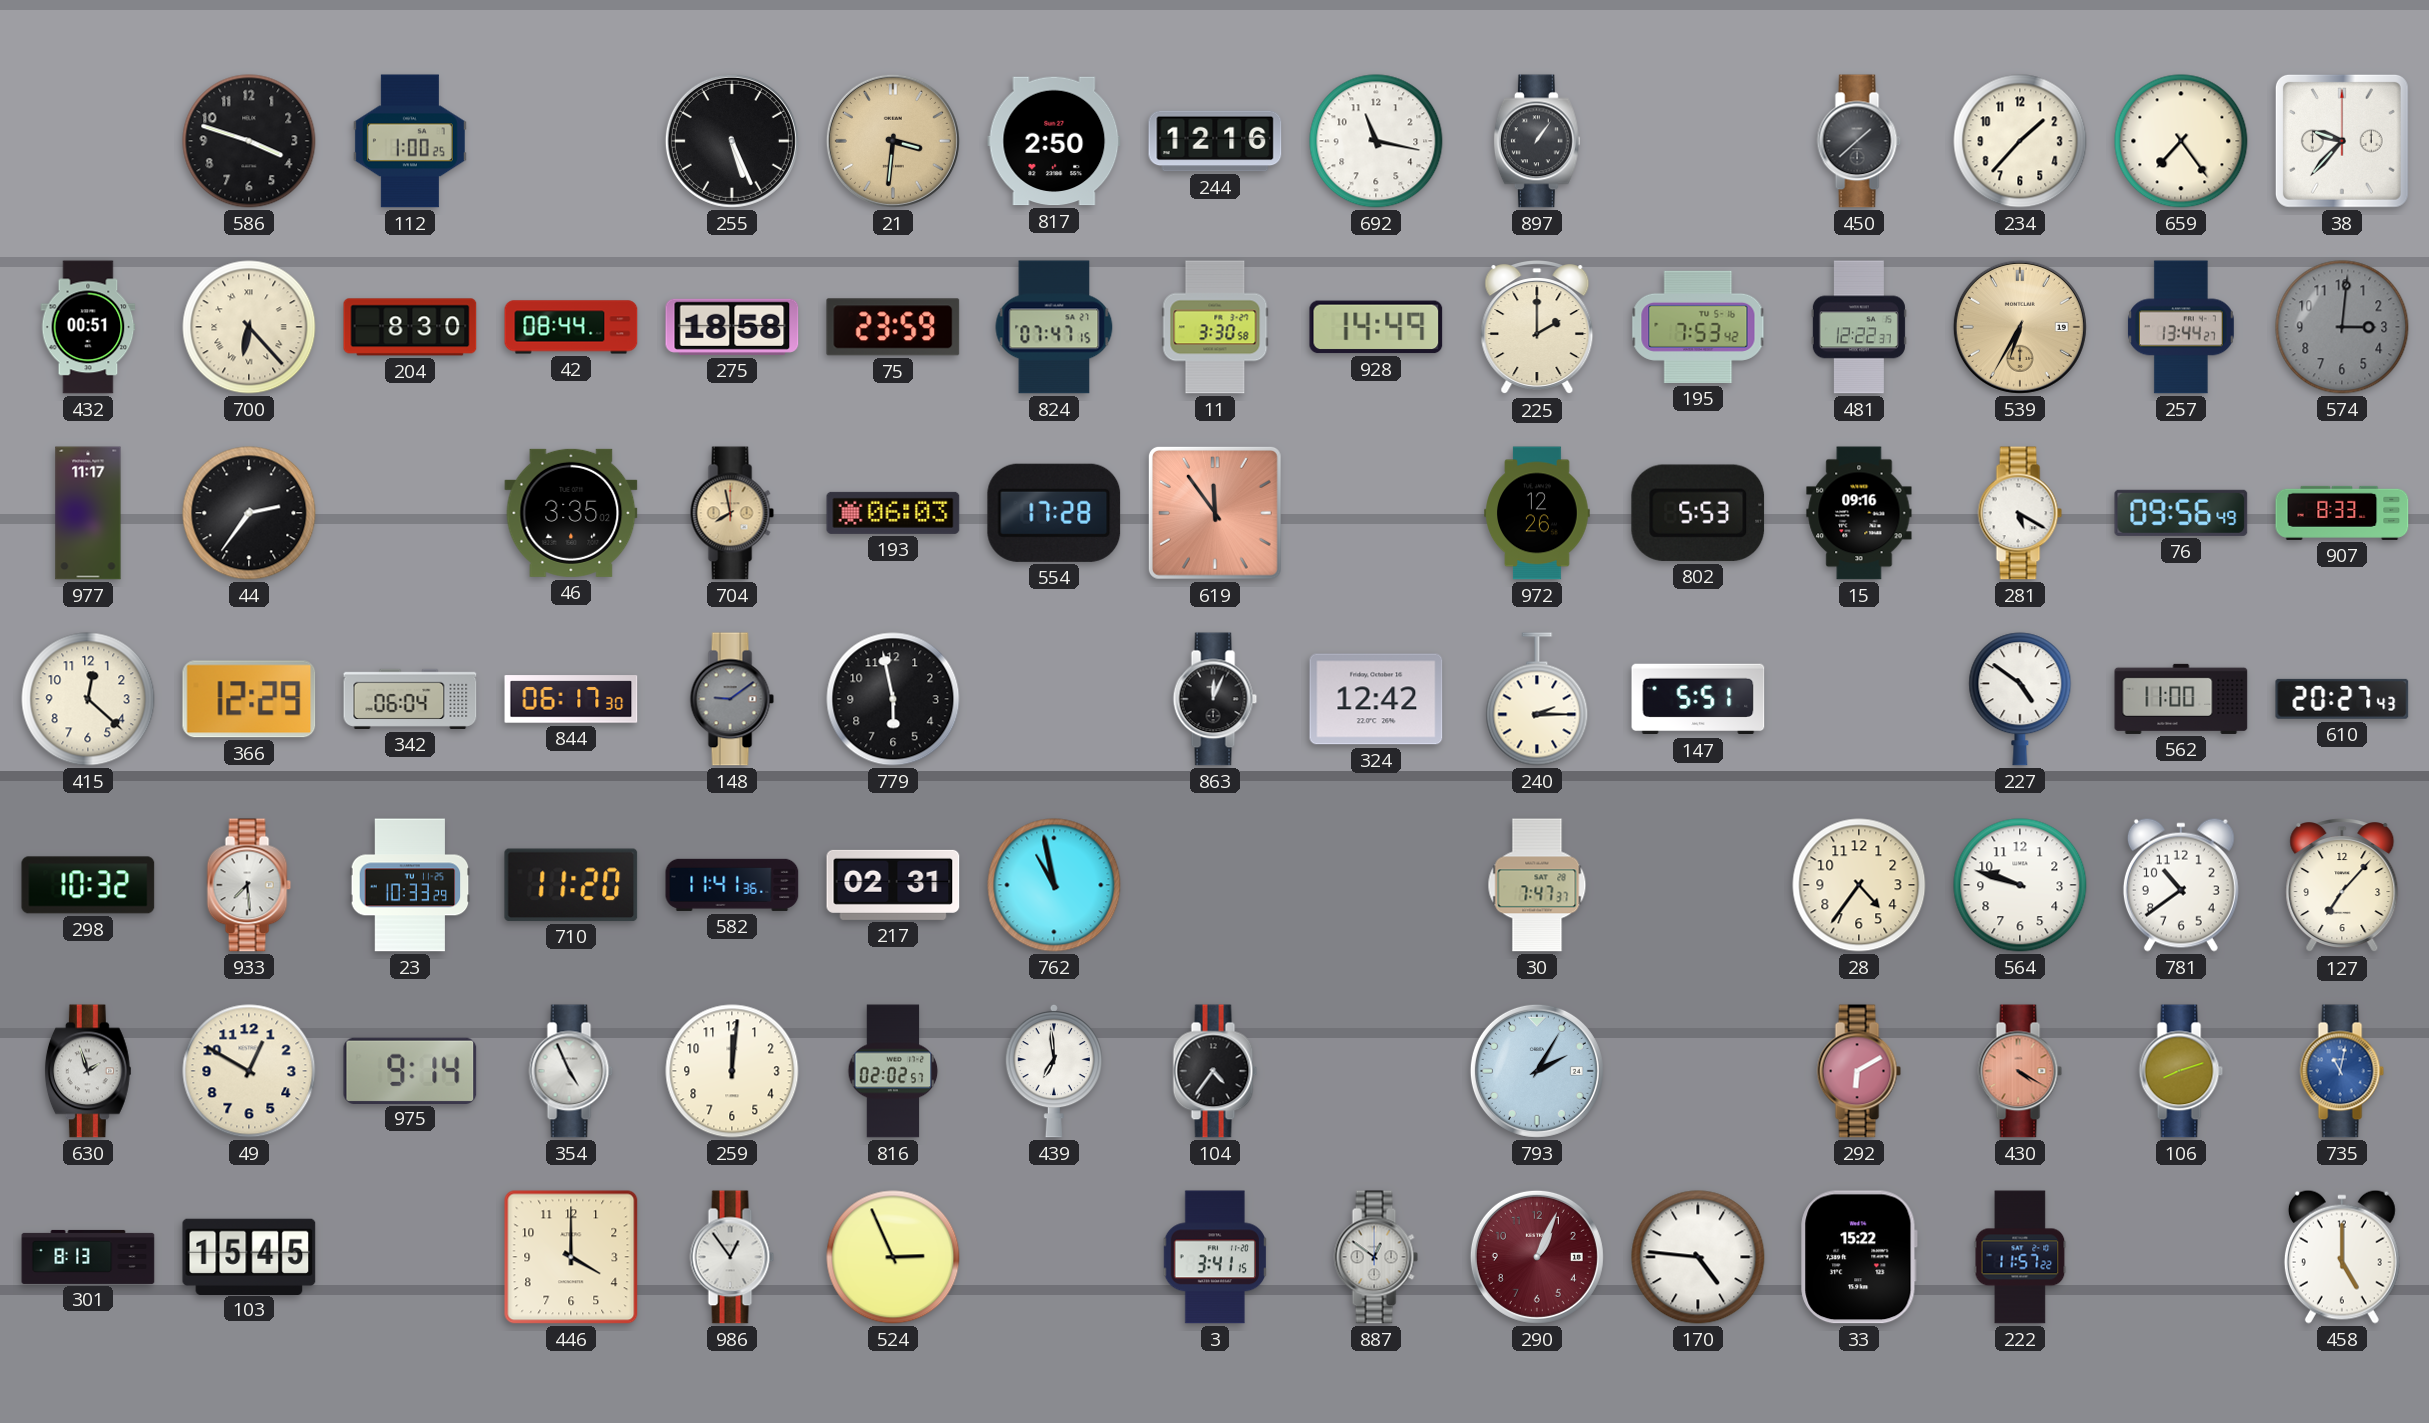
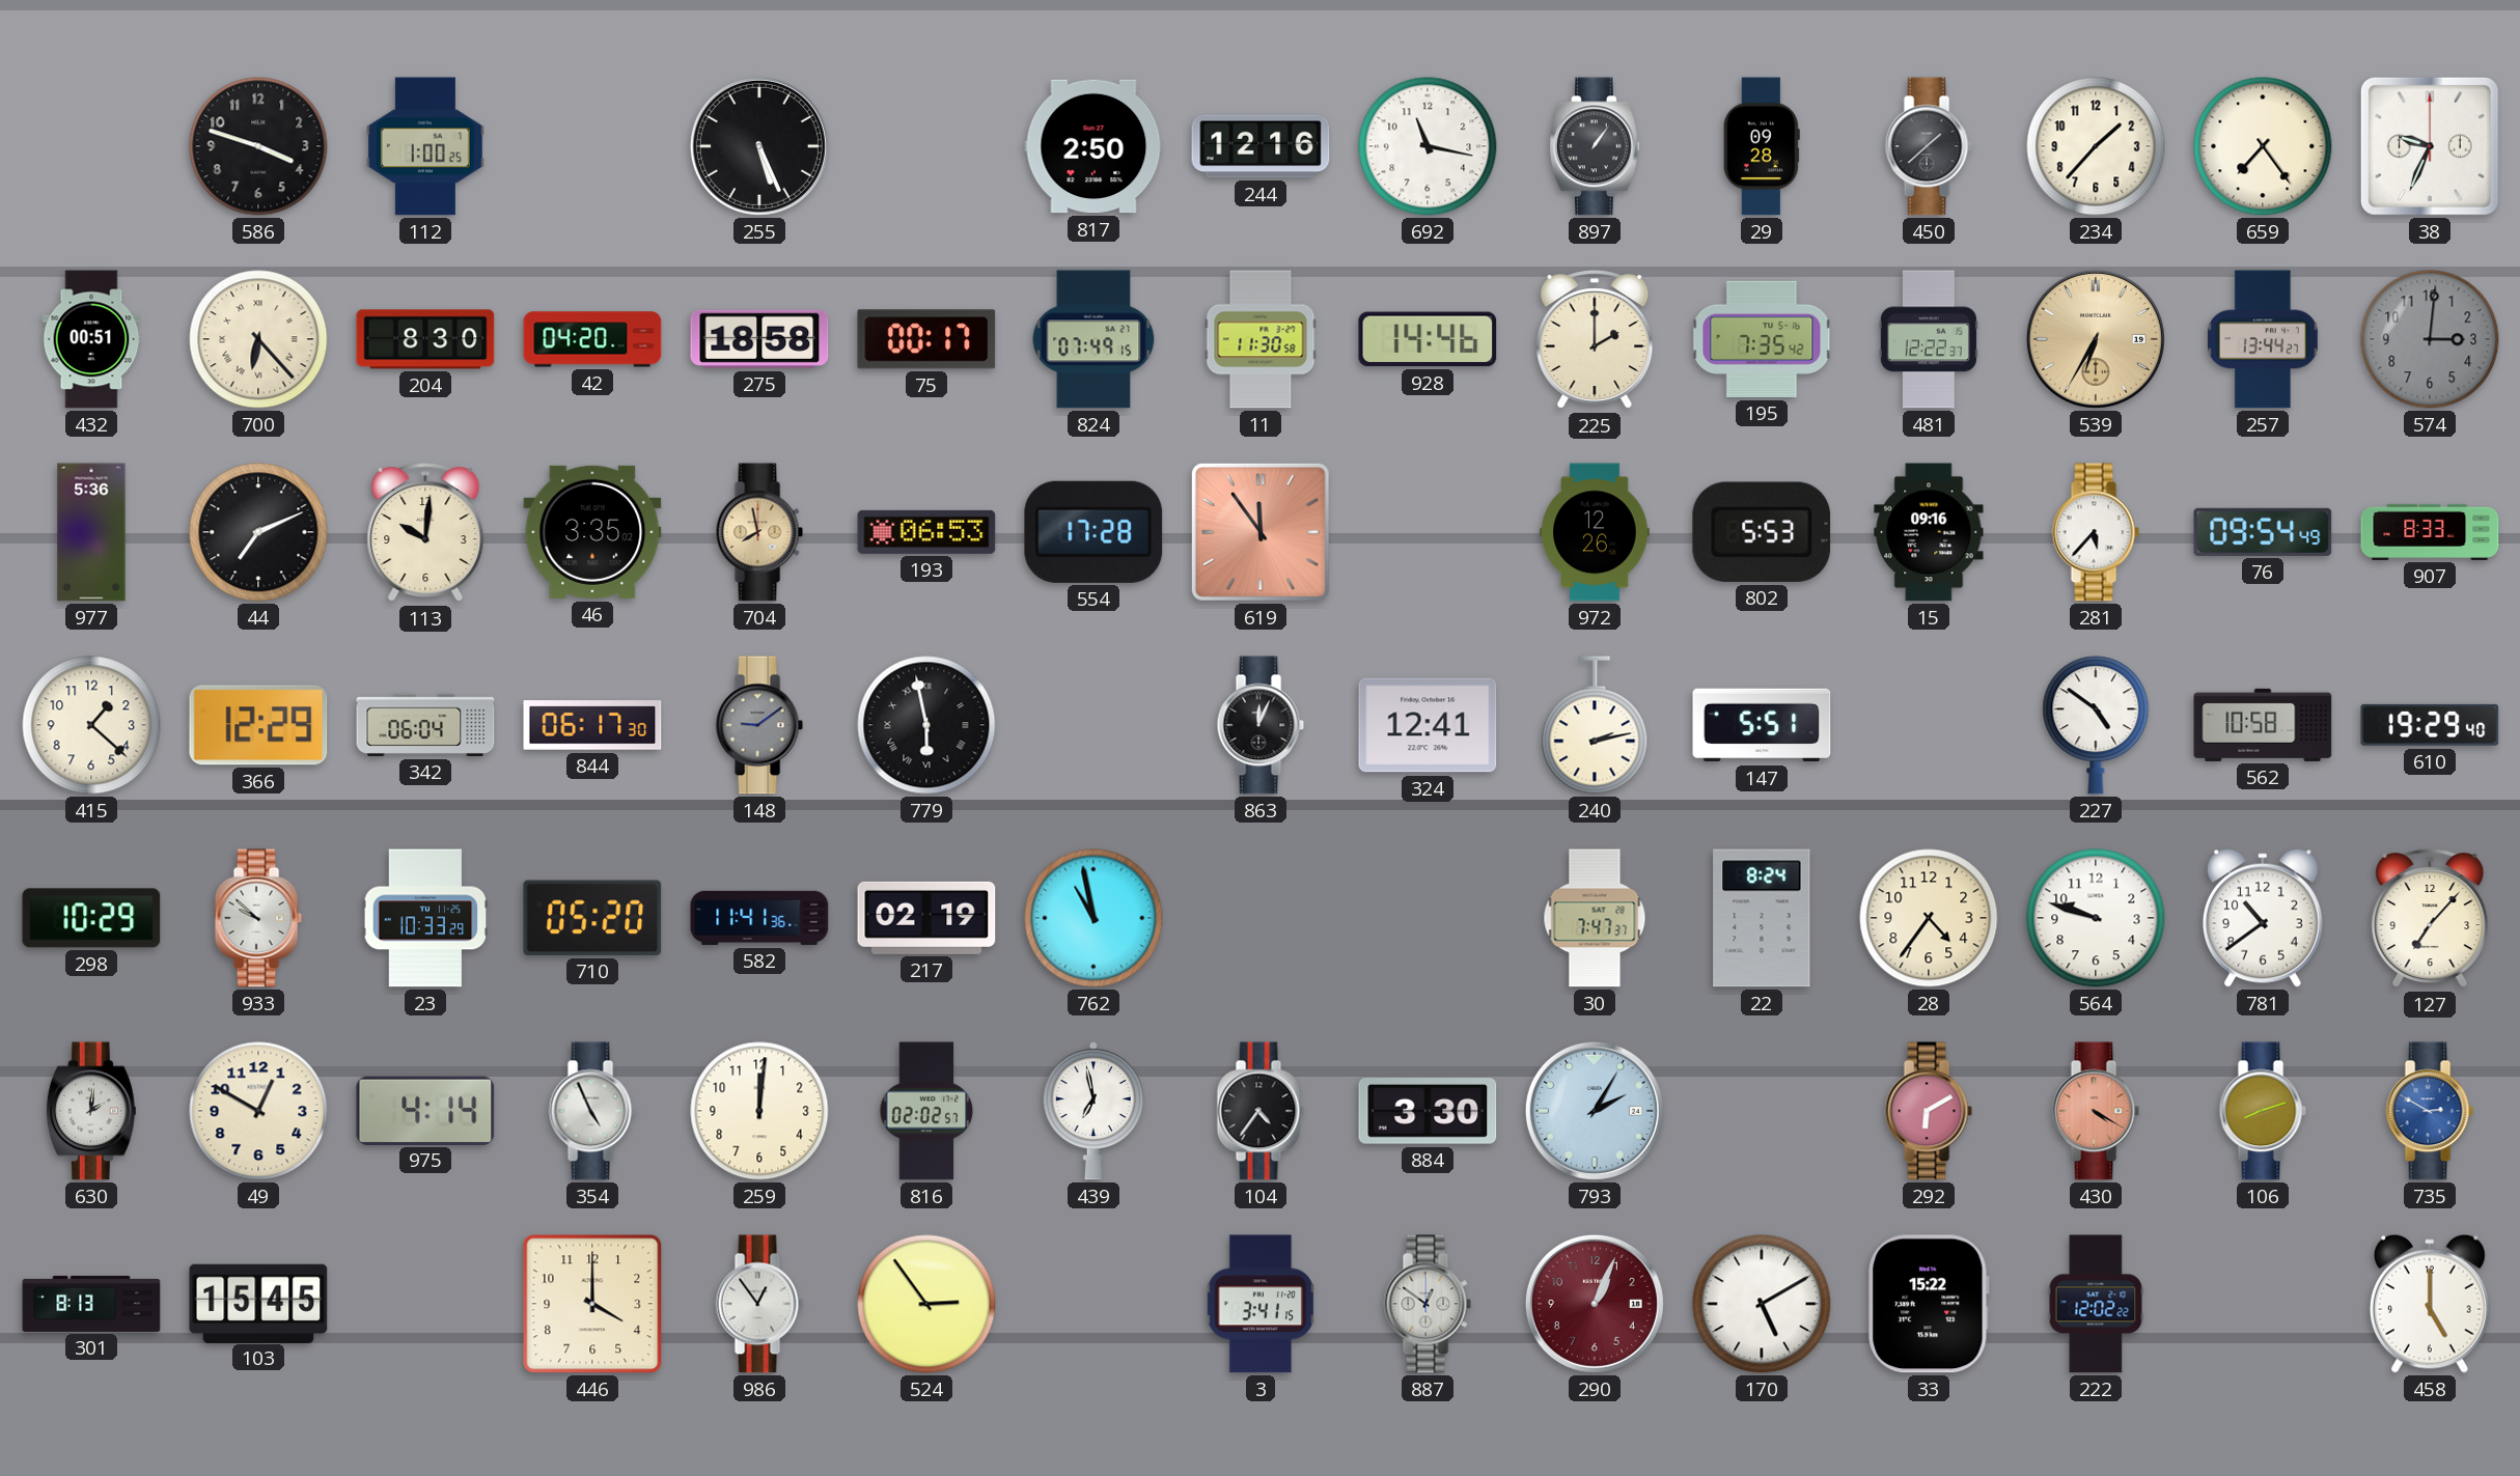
21: 3:31 -> none (893, 141)
29: none -> 09:28 (1762, 146)
38: 9:37 -> 9:34 (2430, 146)
42: 08:44 -> 04:20 (592, 339)
75: 23:59 -> 00:17 (926, 339)
824: 07:47 -> 07:49 (1093, 339)
11: 3:30 -> 11:30 (1261, 339)
928: 14:49 -> 14:46 (1428, 339)
195: 7:53 -> 7:35 (1762, 339)
977: 11:17 -> 5:36 (91, 532)
44: 2:36 -> 7:11 (258, 532)
113: none -> 10:01 (425, 533)
193: 06:03 -> 06:53 (926, 532)
281: 5:20 -> 5:37 (2096, 532)
76: 09:56 -> 09:54 (2263, 532)
415: 12:22 -> 1:22 (91, 725)
779 numerals: Arabic -> Roman (926, 725)
324: 12:42 -> 12:41 (1428, 725)
240: 2:15 -> 2:13 (1595, 725)
562: 11:00 -> 10:58 (2263, 725)
610: 20:27 -> 19:29 (2430, 725)
298: 10:32 -> 10:29 (91, 918)
933: 7:29 -> 9:52 (258, 918)
710: 11:20 -> 05:20 (592, 918)
217: 02:31 -> 02:19 (926, 918)
22: none -> 8:24 (1762, 918)
630: 1:57 -> 2:01 (91, 1111)
975: 9:14 -> 4:14 (425, 1110)
439: 6:59 -> 6:58 (1093, 1111)
884: none -> 3:30 (1428, 1112)
735: 11:02 -> 2:50 (2430, 1111)
524: 2:56 -> 2:54 (926, 1304)
170: 4:46 -> 5:10 (1762, 1304)
222: 11:57 -> 12:02 (2096, 1304)
